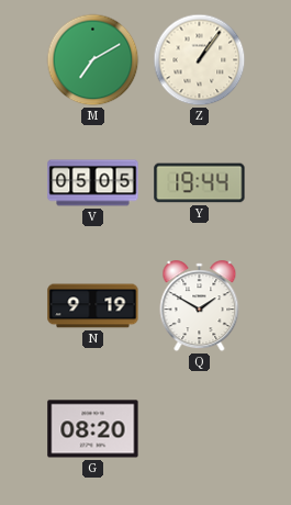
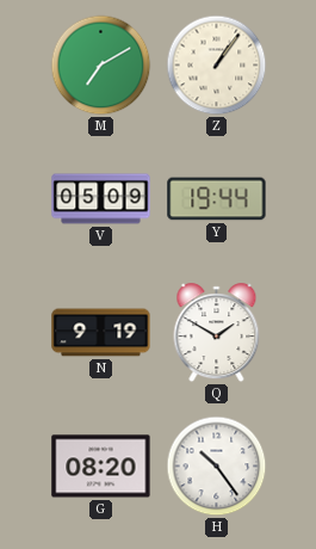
V: 05:05 -> 05:09 (101, 199)
H: none -> 10:24 (217, 467)
